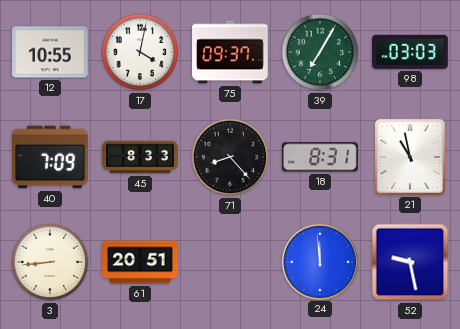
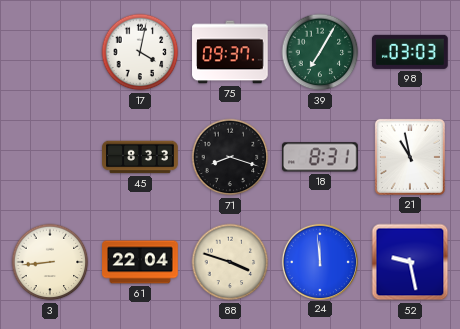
12: 10:55 -> none (50, 52)
40: 7:09 -> none (51, 157)
71: 8:23 -> 8:18 (230, 157)
61: 20:51 -> 22:04 (140, 262)
88: none -> 3:48 (230, 262)
